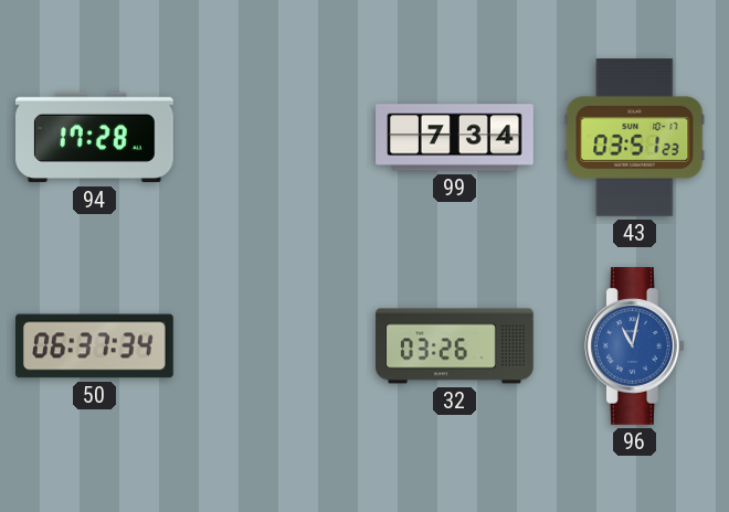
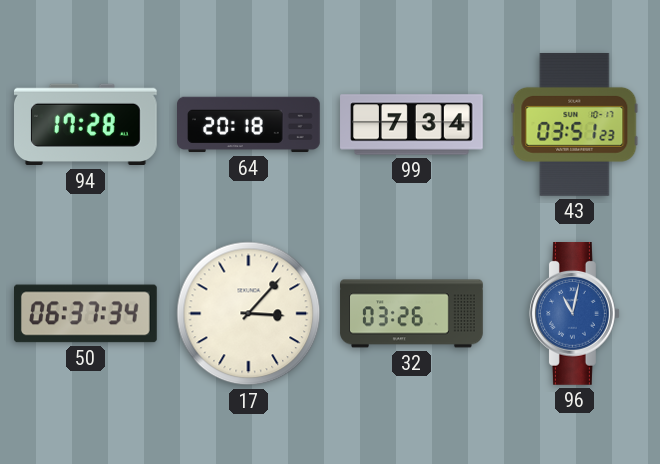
64: none -> 20:18 (249, 125)
17: none -> 3:07 (249, 314)
